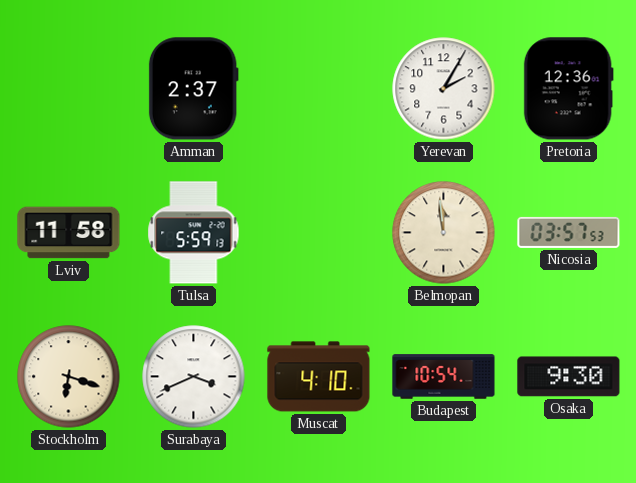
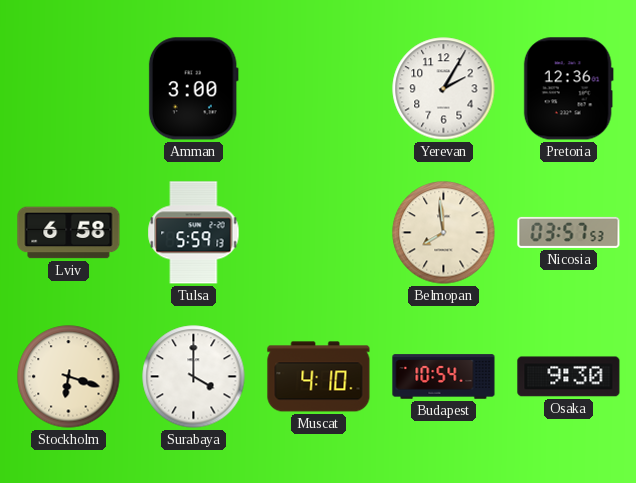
Amman: 2:37 -> 3:00 (193, 89)
Lviv: 11:58 -> 6:58 (69, 233)
Belmopan: 11:59 -> 7:59 (444, 233)
Surabaya: 3:41 -> 4:00 (194, 377)
